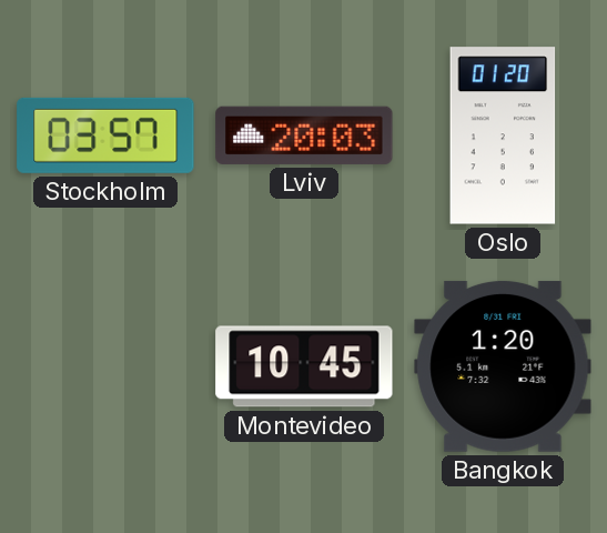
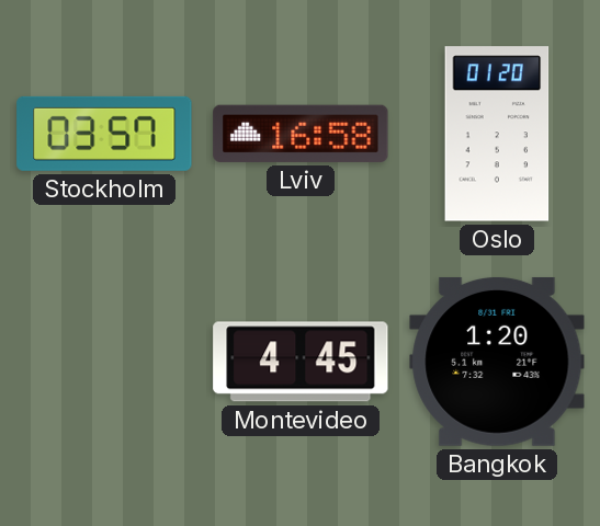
Lviv: 20:03 -> 16:58 (301, 134)
Montevideo: 10:45 -> 4:45 (301, 362)
